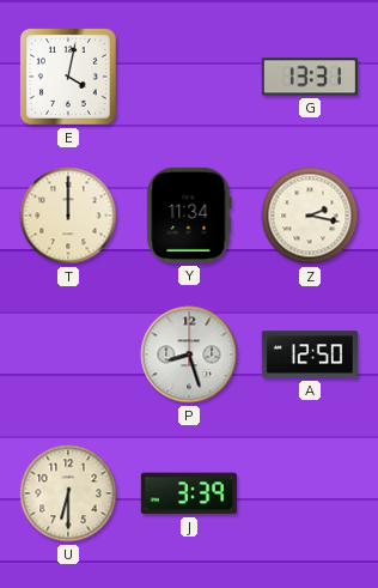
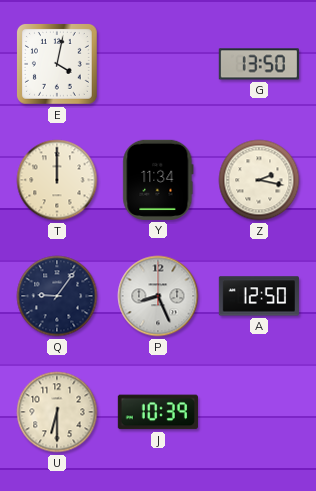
G: 13:31 -> 13:50 (259, 64)
Q: none -> 9:06 (57, 296)
P: 8:27 -> 8:26 (158, 296)
J: 3:39 -> 10:39 (158, 412)
